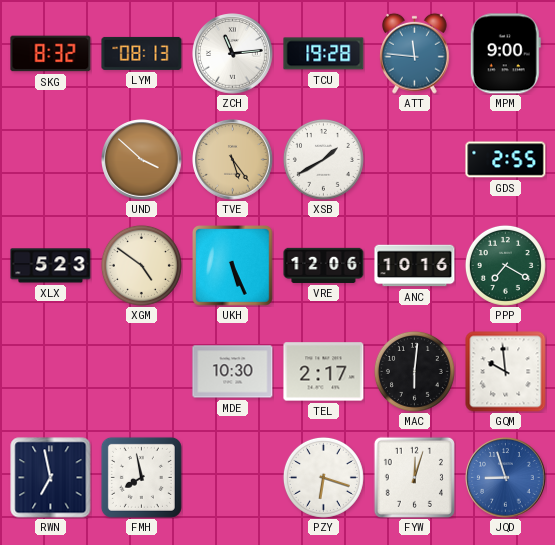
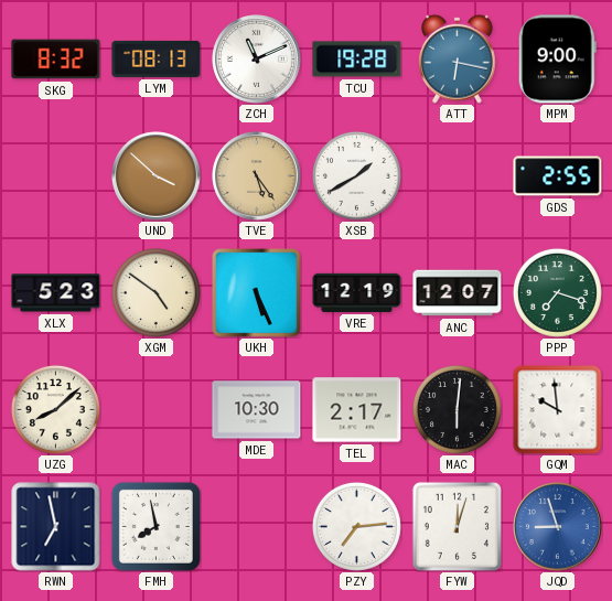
ZCH: 11:14 -> 11:11 (257, 60)
ATT: 11:46 -> 6:17 (458, 58)
VRE: 12:06 -> 12:19 (357, 292)
ANC: 10:16 -> 12:07 (458, 293)
PPP: 7:20 -> 7:18 (557, 292)
UZG: none -> 8:08 (55, 409)
PZY: 6:18 -> 7:14 (356, 526)
